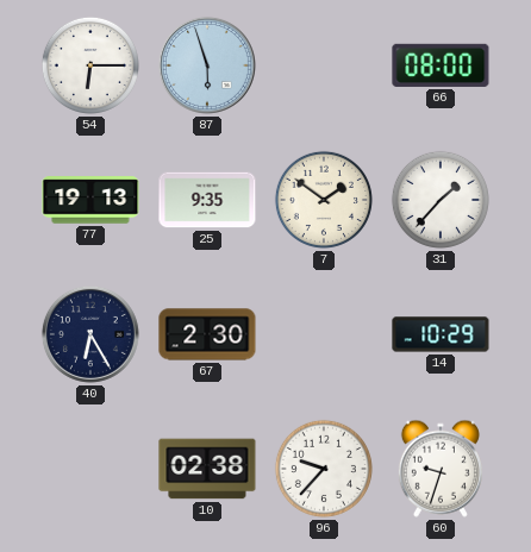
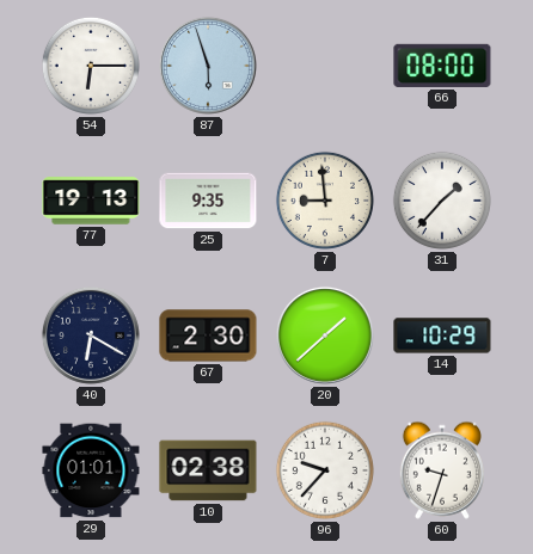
7: 1:51 -> 8:59 (325, 201)
40: 6:25 -> 6:20 (91, 336)
20: none -> 1:38 (325, 336)
29: none -> 01:01 (91, 470)
